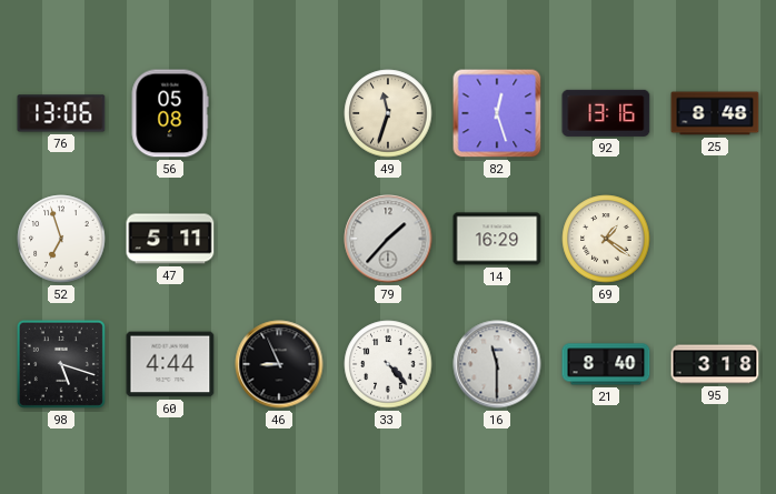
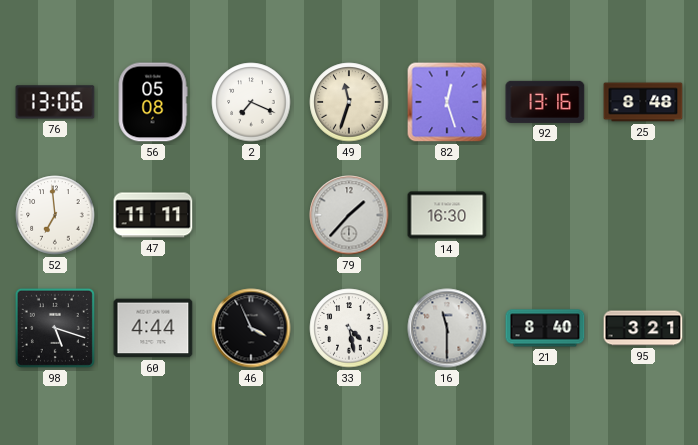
2: none -> 7:19 (251, 102)
52: 6:57 -> 6:59 (55, 215)
47: 5:11 -> 11:11 (153, 215)
14: 16:29 -> 16:30 (447, 215)
69: 1:21 -> none (606, 239)
46: 8:56 -> 3:56 (251, 328)
33: 4:23 -> 4:28 (349, 328)
95: 3:18 -> 3:21 (643, 328)
